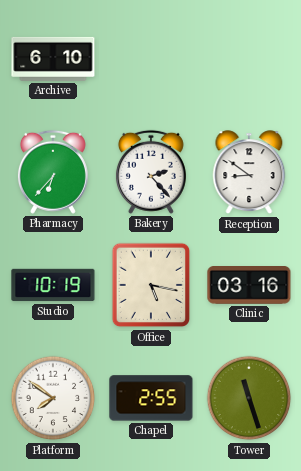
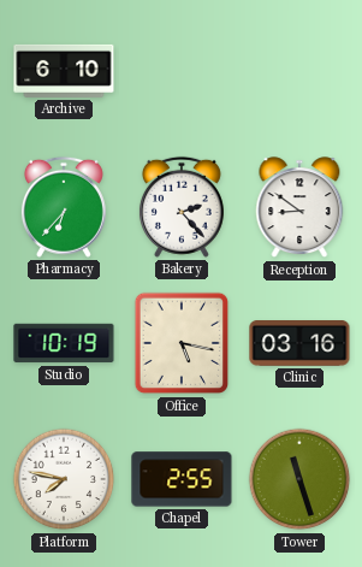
Platform: 7:51 -> 7:47 (64, 479)
